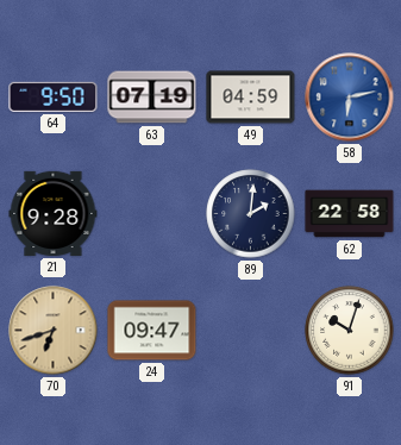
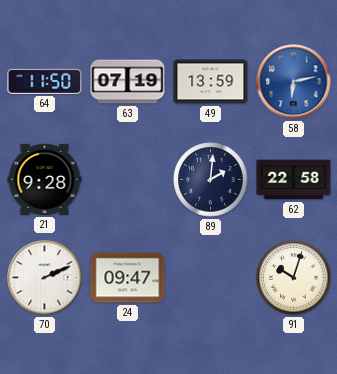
64: 9:50 -> 11:50 (45, 81)
49: 04:59 -> 13:59 (211, 82)
70: 6:42 -> 2:11 (45, 278)
70 dial: champagne -> white (45, 278)
